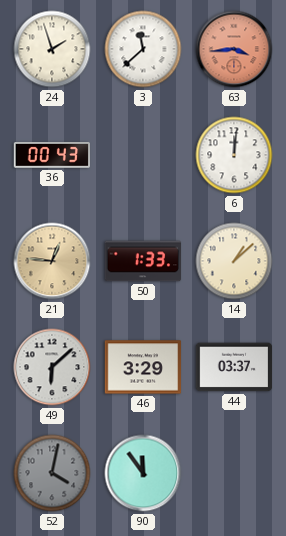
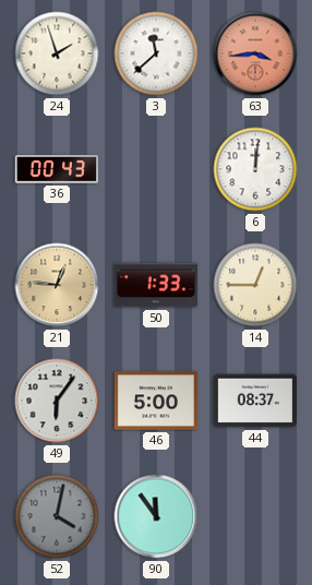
14: 1:08 -> 12:45 (255, 285)
49: 6:08 -> 6:06 (57, 401)
46: 3:29 -> 5:00 (156, 401)
44: 03:37 -> 08:37 (255, 401)
